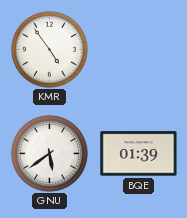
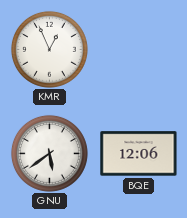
KMR: 4:54 -> 12:56 (49, 49)
BQE: 01:39 -> 12:06 (139, 154)
